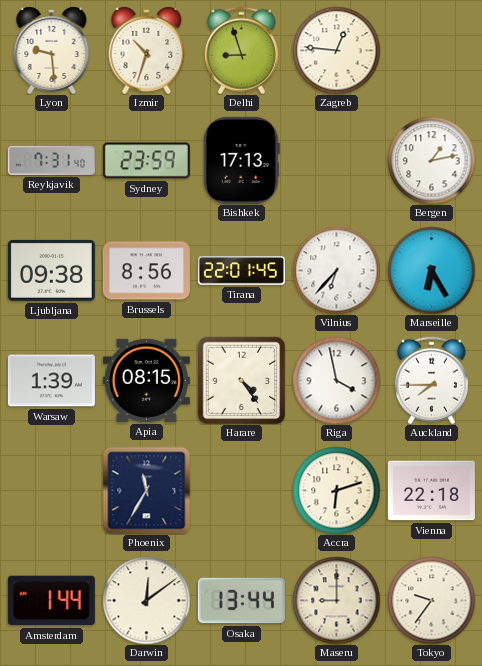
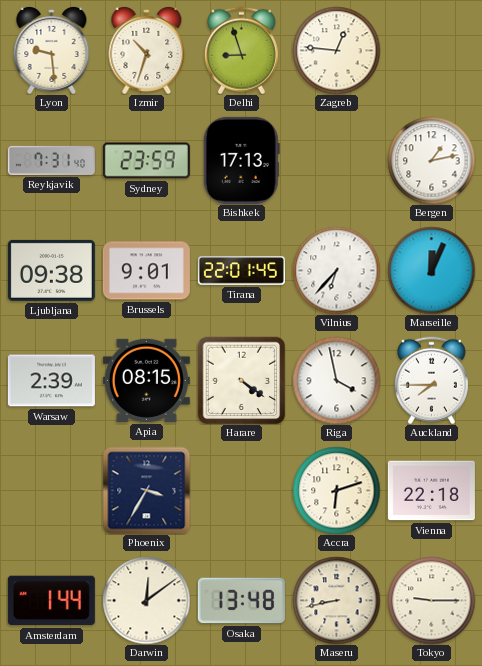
Brussels: 8:56 -> 9:01 (146, 271)
Marseille: 6:25 -> 12:04 (431, 270)
Warsaw: 1:39 -> 2:39 (51, 381)
Harare: 4:24 -> 4:21 (241, 380)
Phoenix: 11:35 -> 3:35 (146, 490)
Osaka: 13:44 -> 13:48 (241, 601)
Maseru: 9:00 -> 8:43 (336, 600)
Tokyo: 9:36 -> 9:15 (431, 600)
